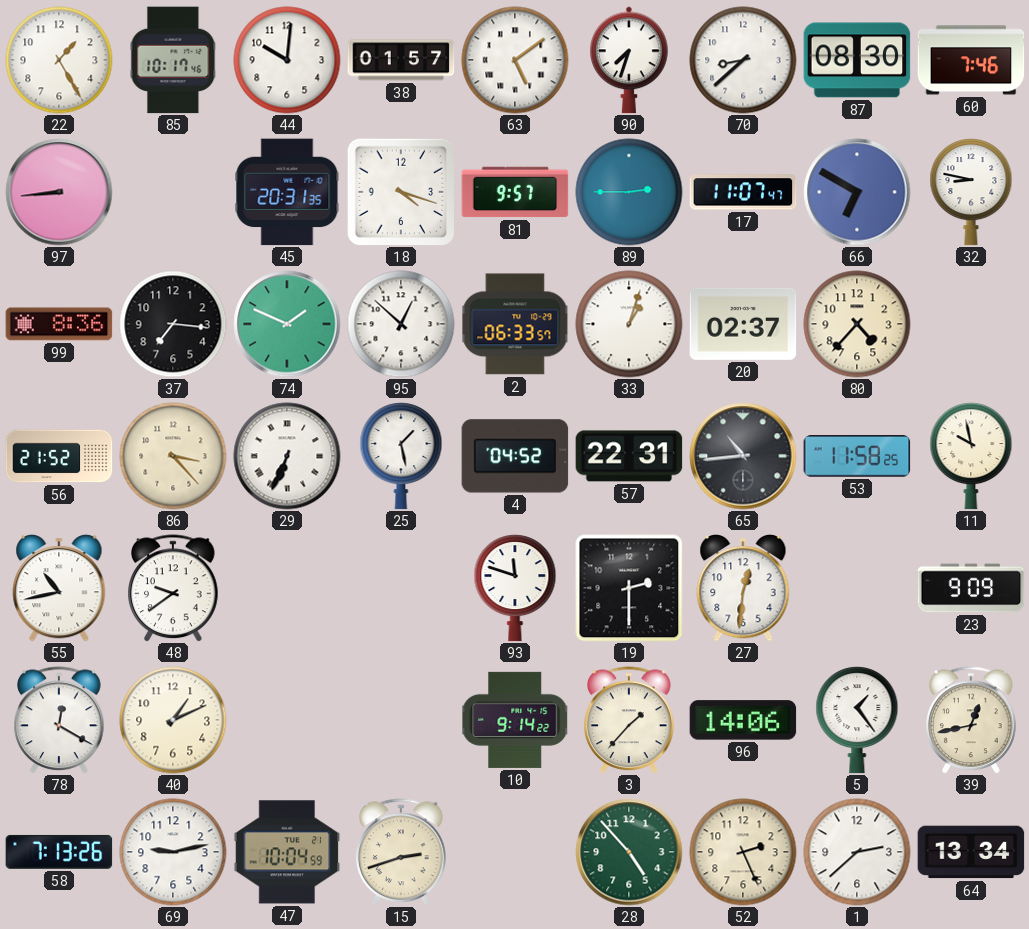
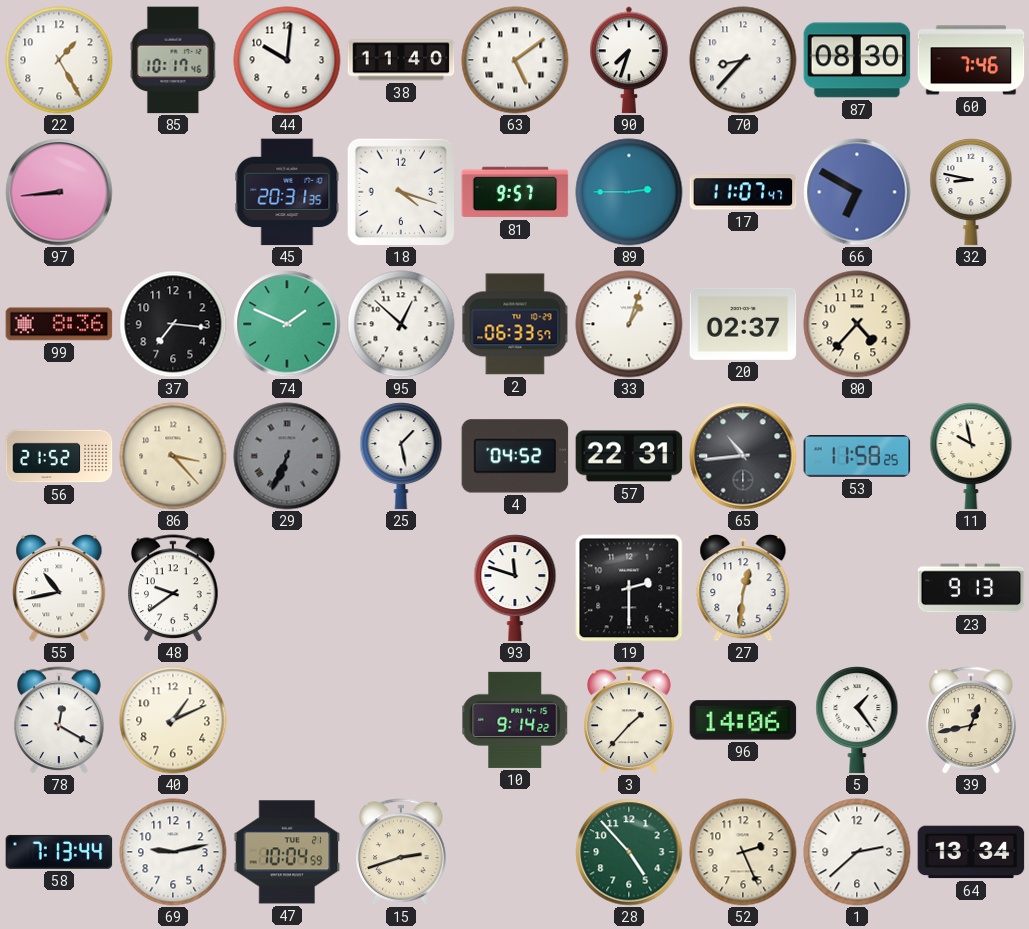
38: 01:57 -> 11:40 (401, 60)
70: 8:38 -> 8:37 (743, 60)
29 dial: white -> grey (287, 456)
23: 9:09 -> 9:13 (971, 588)
58: 7:13:26 -> 7:13:44 (59, 852)
